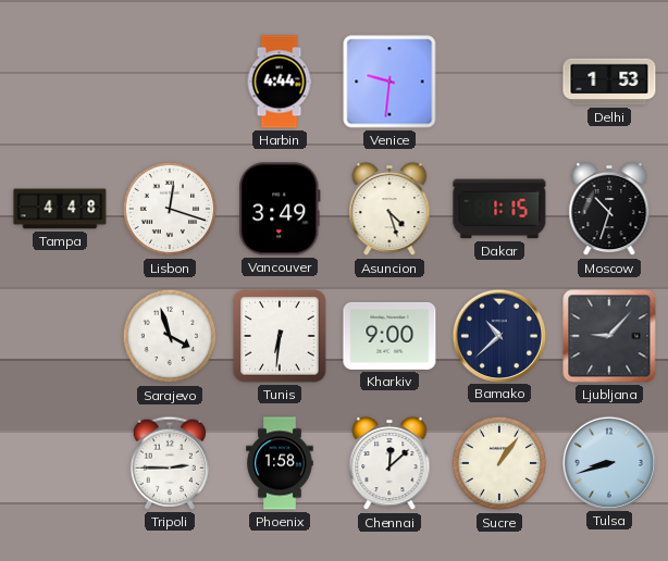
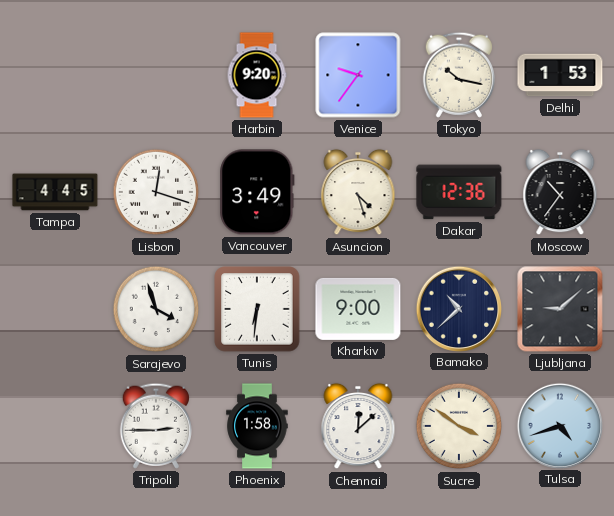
Harbin: 4:44 -> 9:20 (257, 75)
Venice: 9:31 -> 9:36 (358, 75)
Tokyo: none -> 10:17 (459, 75)
Tampa: 4:48 -> 4:45 (55, 192)
Dakar: 1:15 -> 12:36 (459, 192)
Moscow: 10:33 -> 10:36 (560, 192)
Ljubljana: 9:07 -> 9:08 (560, 309)
Sucre: 1:06 -> 3:51 (459, 426)
Tulsa: 8:42 -> 4:42 (559, 425)
